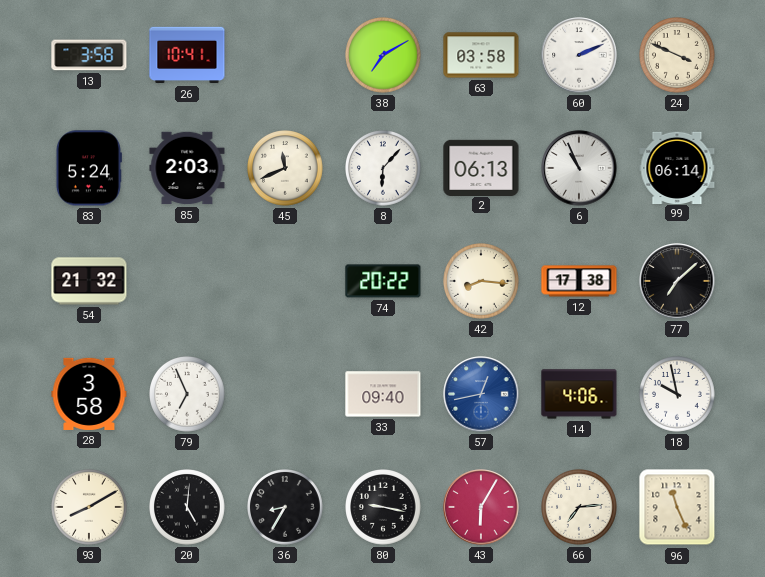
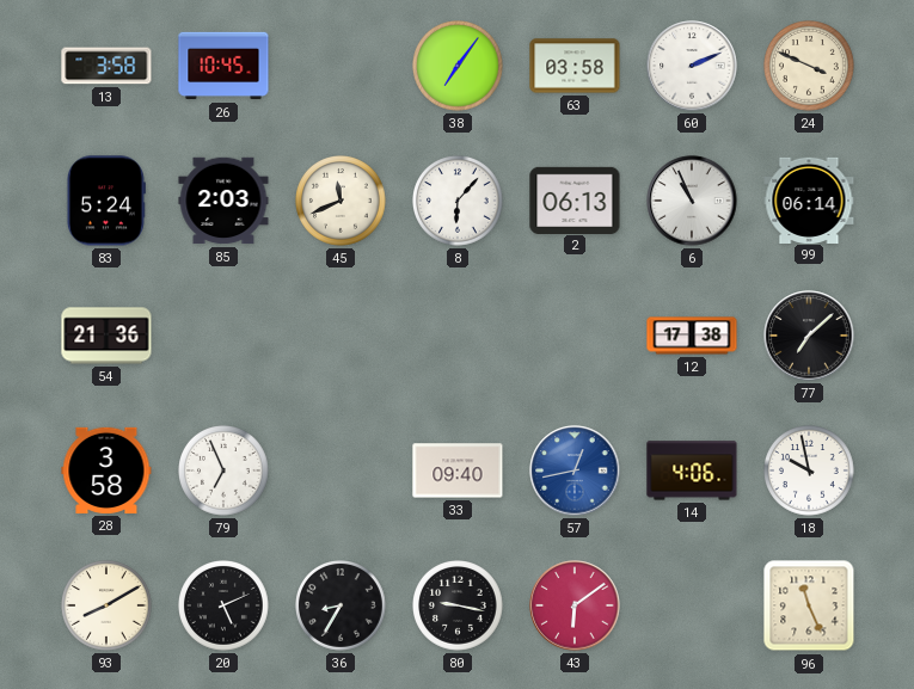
26: 10:41 -> 10:45 (223, 66)
38: 7:10 -> 7:06 (459, 67)
54: 21:32 -> 21:36 (106, 336)
74: 20:22 -> none (383, 281)
42: 8:16 -> none (482, 282)
20: 5:01 -> 5:11 (225, 607)
43: 6:05 -> 6:09 (575, 605)
66: 7:14 -> none (580, 508)
